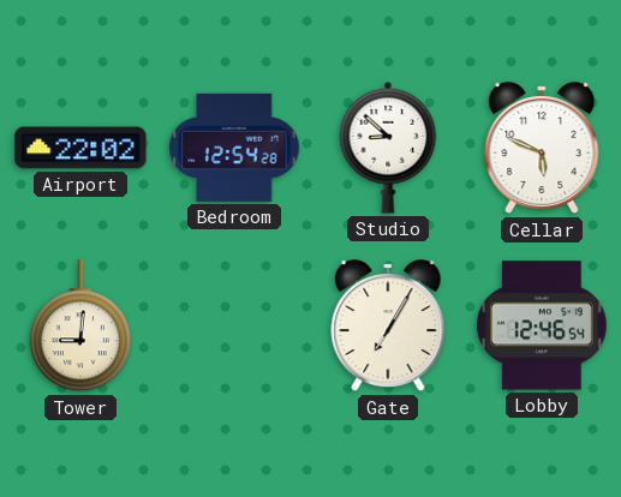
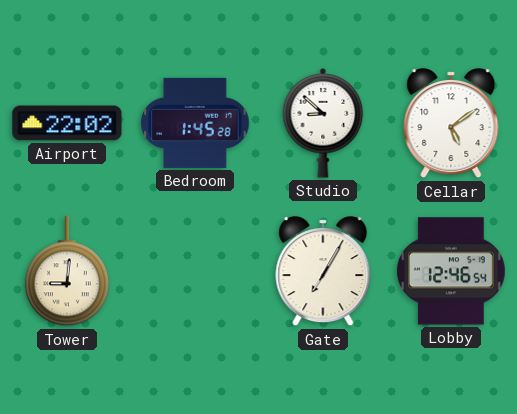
Bedroom: 12:54 -> 1:45 (195, 123)
Cellar: 5:49 -> 5:09 (451, 124)
